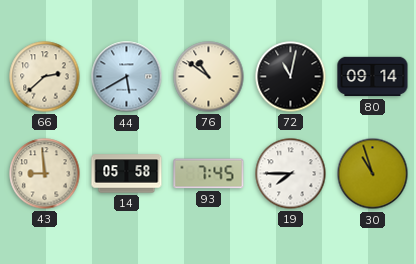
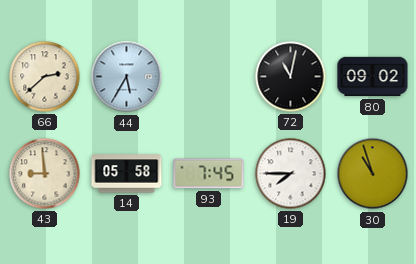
44: 5:40 -> 5:35 (127, 77)
76: 10:51 -> none (209, 77)
80: 09:14 -> 09:02 (373, 77)
